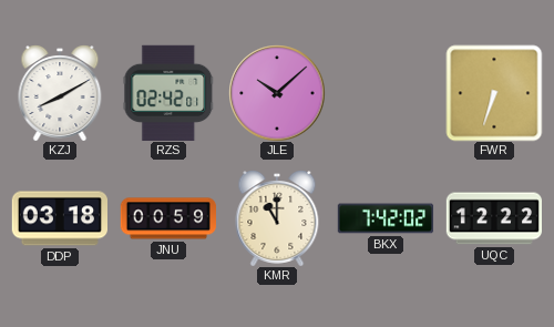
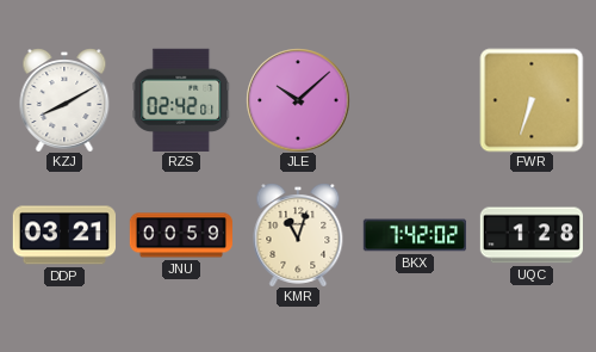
DDP: 03:18 -> 03:21 (63, 235)
KMR: 11:00 -> 11:03 (298, 235)
UQC: 12:22 -> 1:28 (530, 235)
